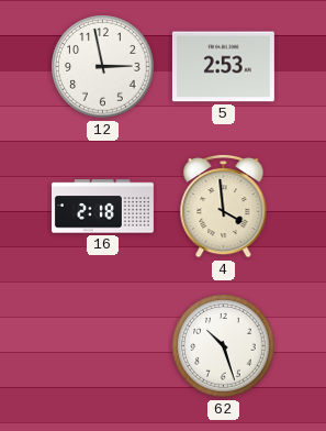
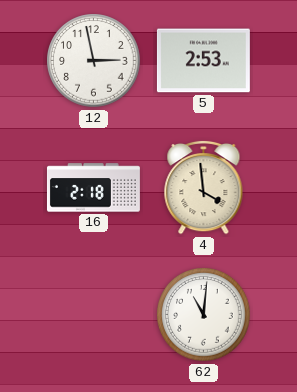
62: 10:27 -> 11:01 (204, 315)
